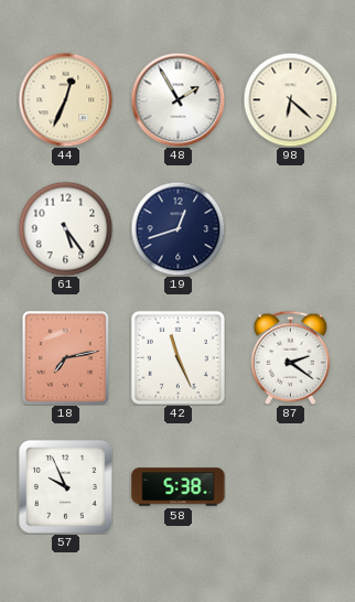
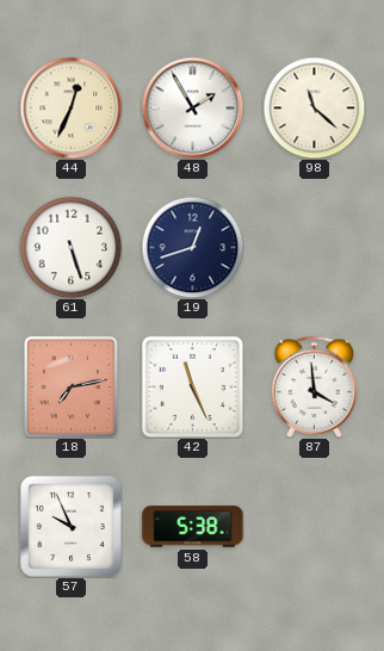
98: 6:22 -> 11:22 (314, 107)
61: 5:24 -> 5:27 (70, 247)
87: 2:21 -> 3:59 (315, 386)
